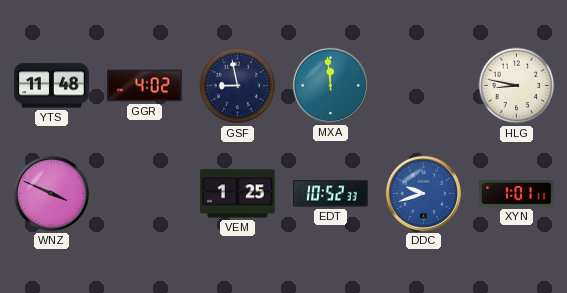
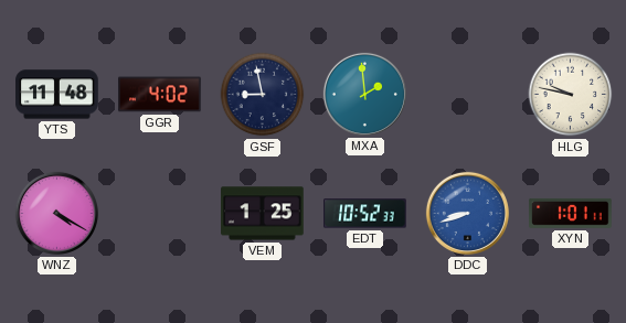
MXA: 11:59 -> 1:59 (364, 94)
HLG: 8:47 -> 9:47 (571, 95)
WNZ: 3:49 -> 4:20 (56, 213)
DDC: 9:42 -> 8:42 (467, 213)
